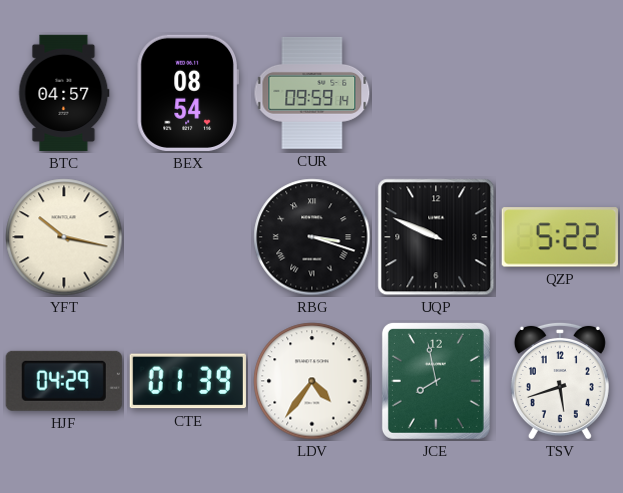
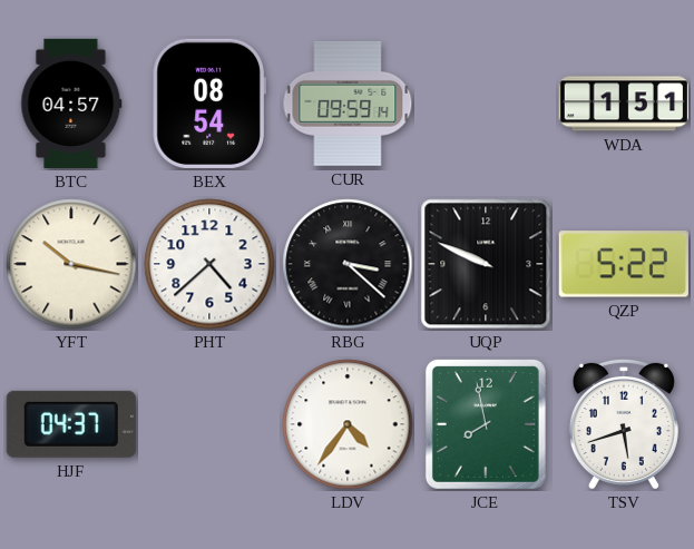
WDA: none -> 1:51 (623, 104)
PHT: none -> 4:38 (209, 264)
RBG: 3:18 -> 3:22 (348, 264)
HJF: 04:29 -> 04:37 (71, 424)
CTE: 01:39 -> none (188, 381)
